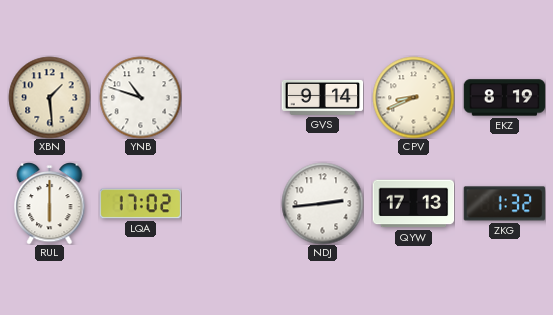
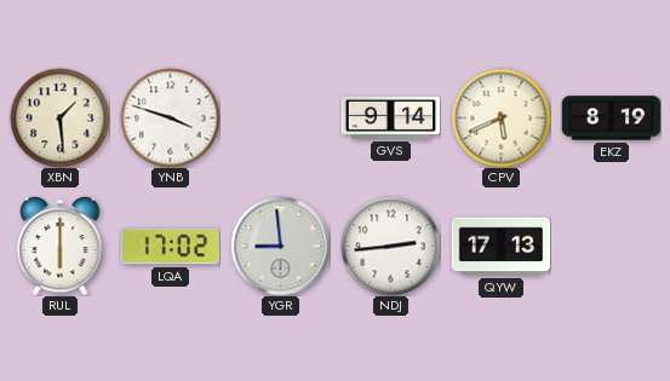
YNB: 10:48 -> 3:48 (170, 117)
CPV: 8:41 -> 5:41 (500, 117)
YGR: none -> 8:59 (280, 246)
ZKG: 1:32 -> none (504, 204)
